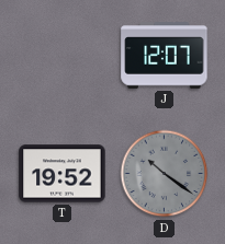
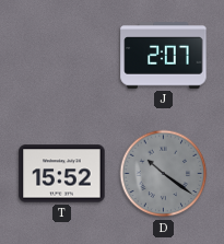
J: 12:07 -> 2:07 (164, 56)
T: 19:52 -> 15:52 (62, 174)
